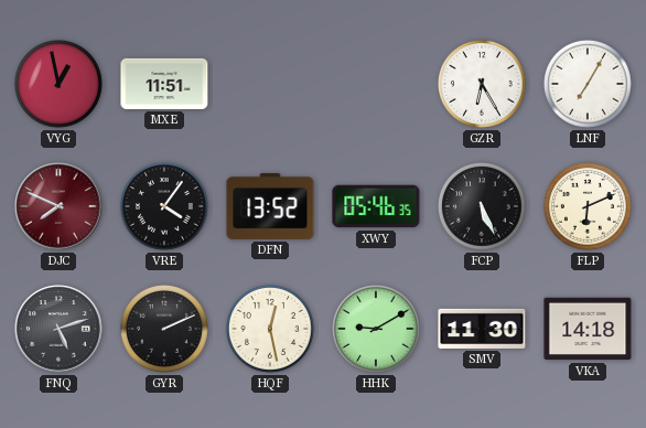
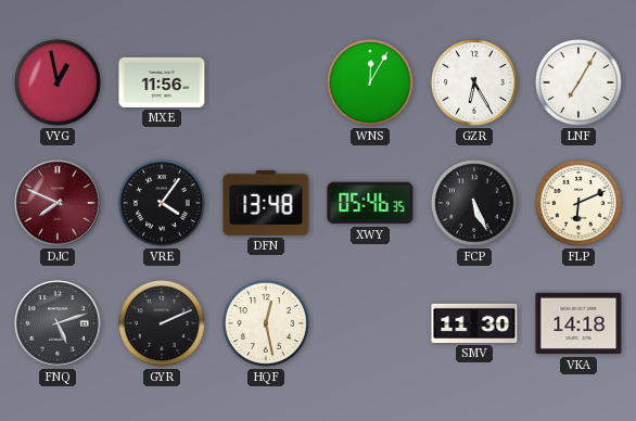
MXE: 11:51 -> 11:56 (162, 82)
WNS: none -> 12:05 (370, 82)
DFN: 13:52 -> 13:48 (266, 203)
HHK: 9:10 -> none (376, 329)
